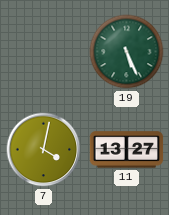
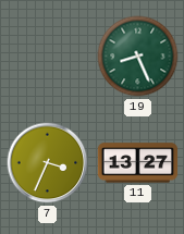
19: 5:26 -> 8:26 (138, 57)
7: 4:02 -> 3:34 (48, 163)
